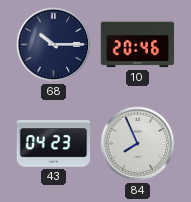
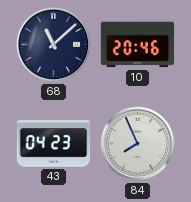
68: 10:15 -> 11:08 (54, 45)
